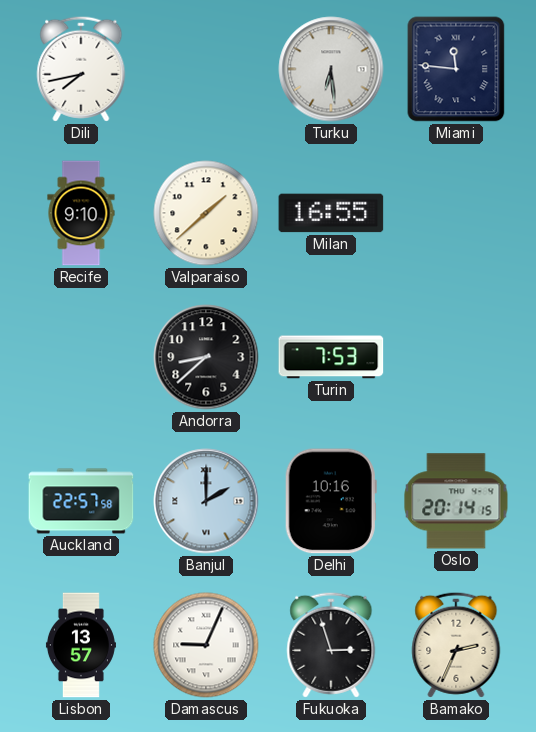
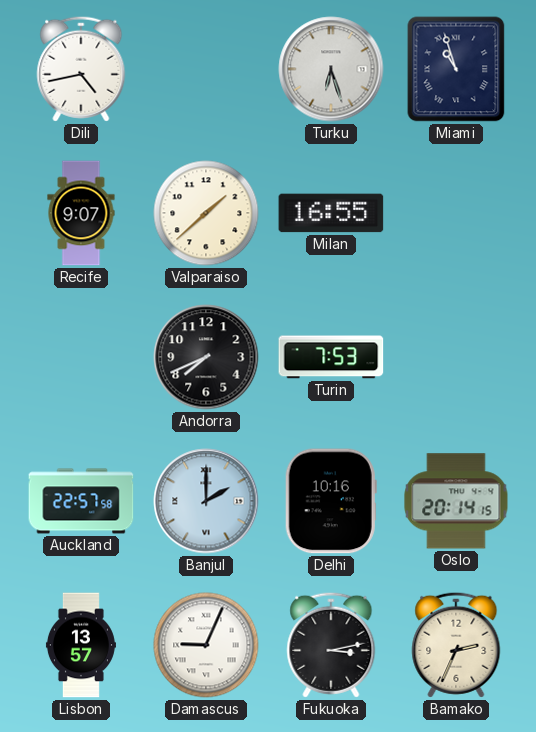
Dili: 7:43 -> 4:43 (81, 69)
Turku: 6:29 -> 6:27 (331, 69)
Miami: 11:46 -> 10:57 (456, 69)
Recife: 9:10 -> 9:07 (81, 213)
Andorra: 8:38 -> 7:41 (206, 357)
Fukuoka: 2:57 -> 3:13 (331, 645)
